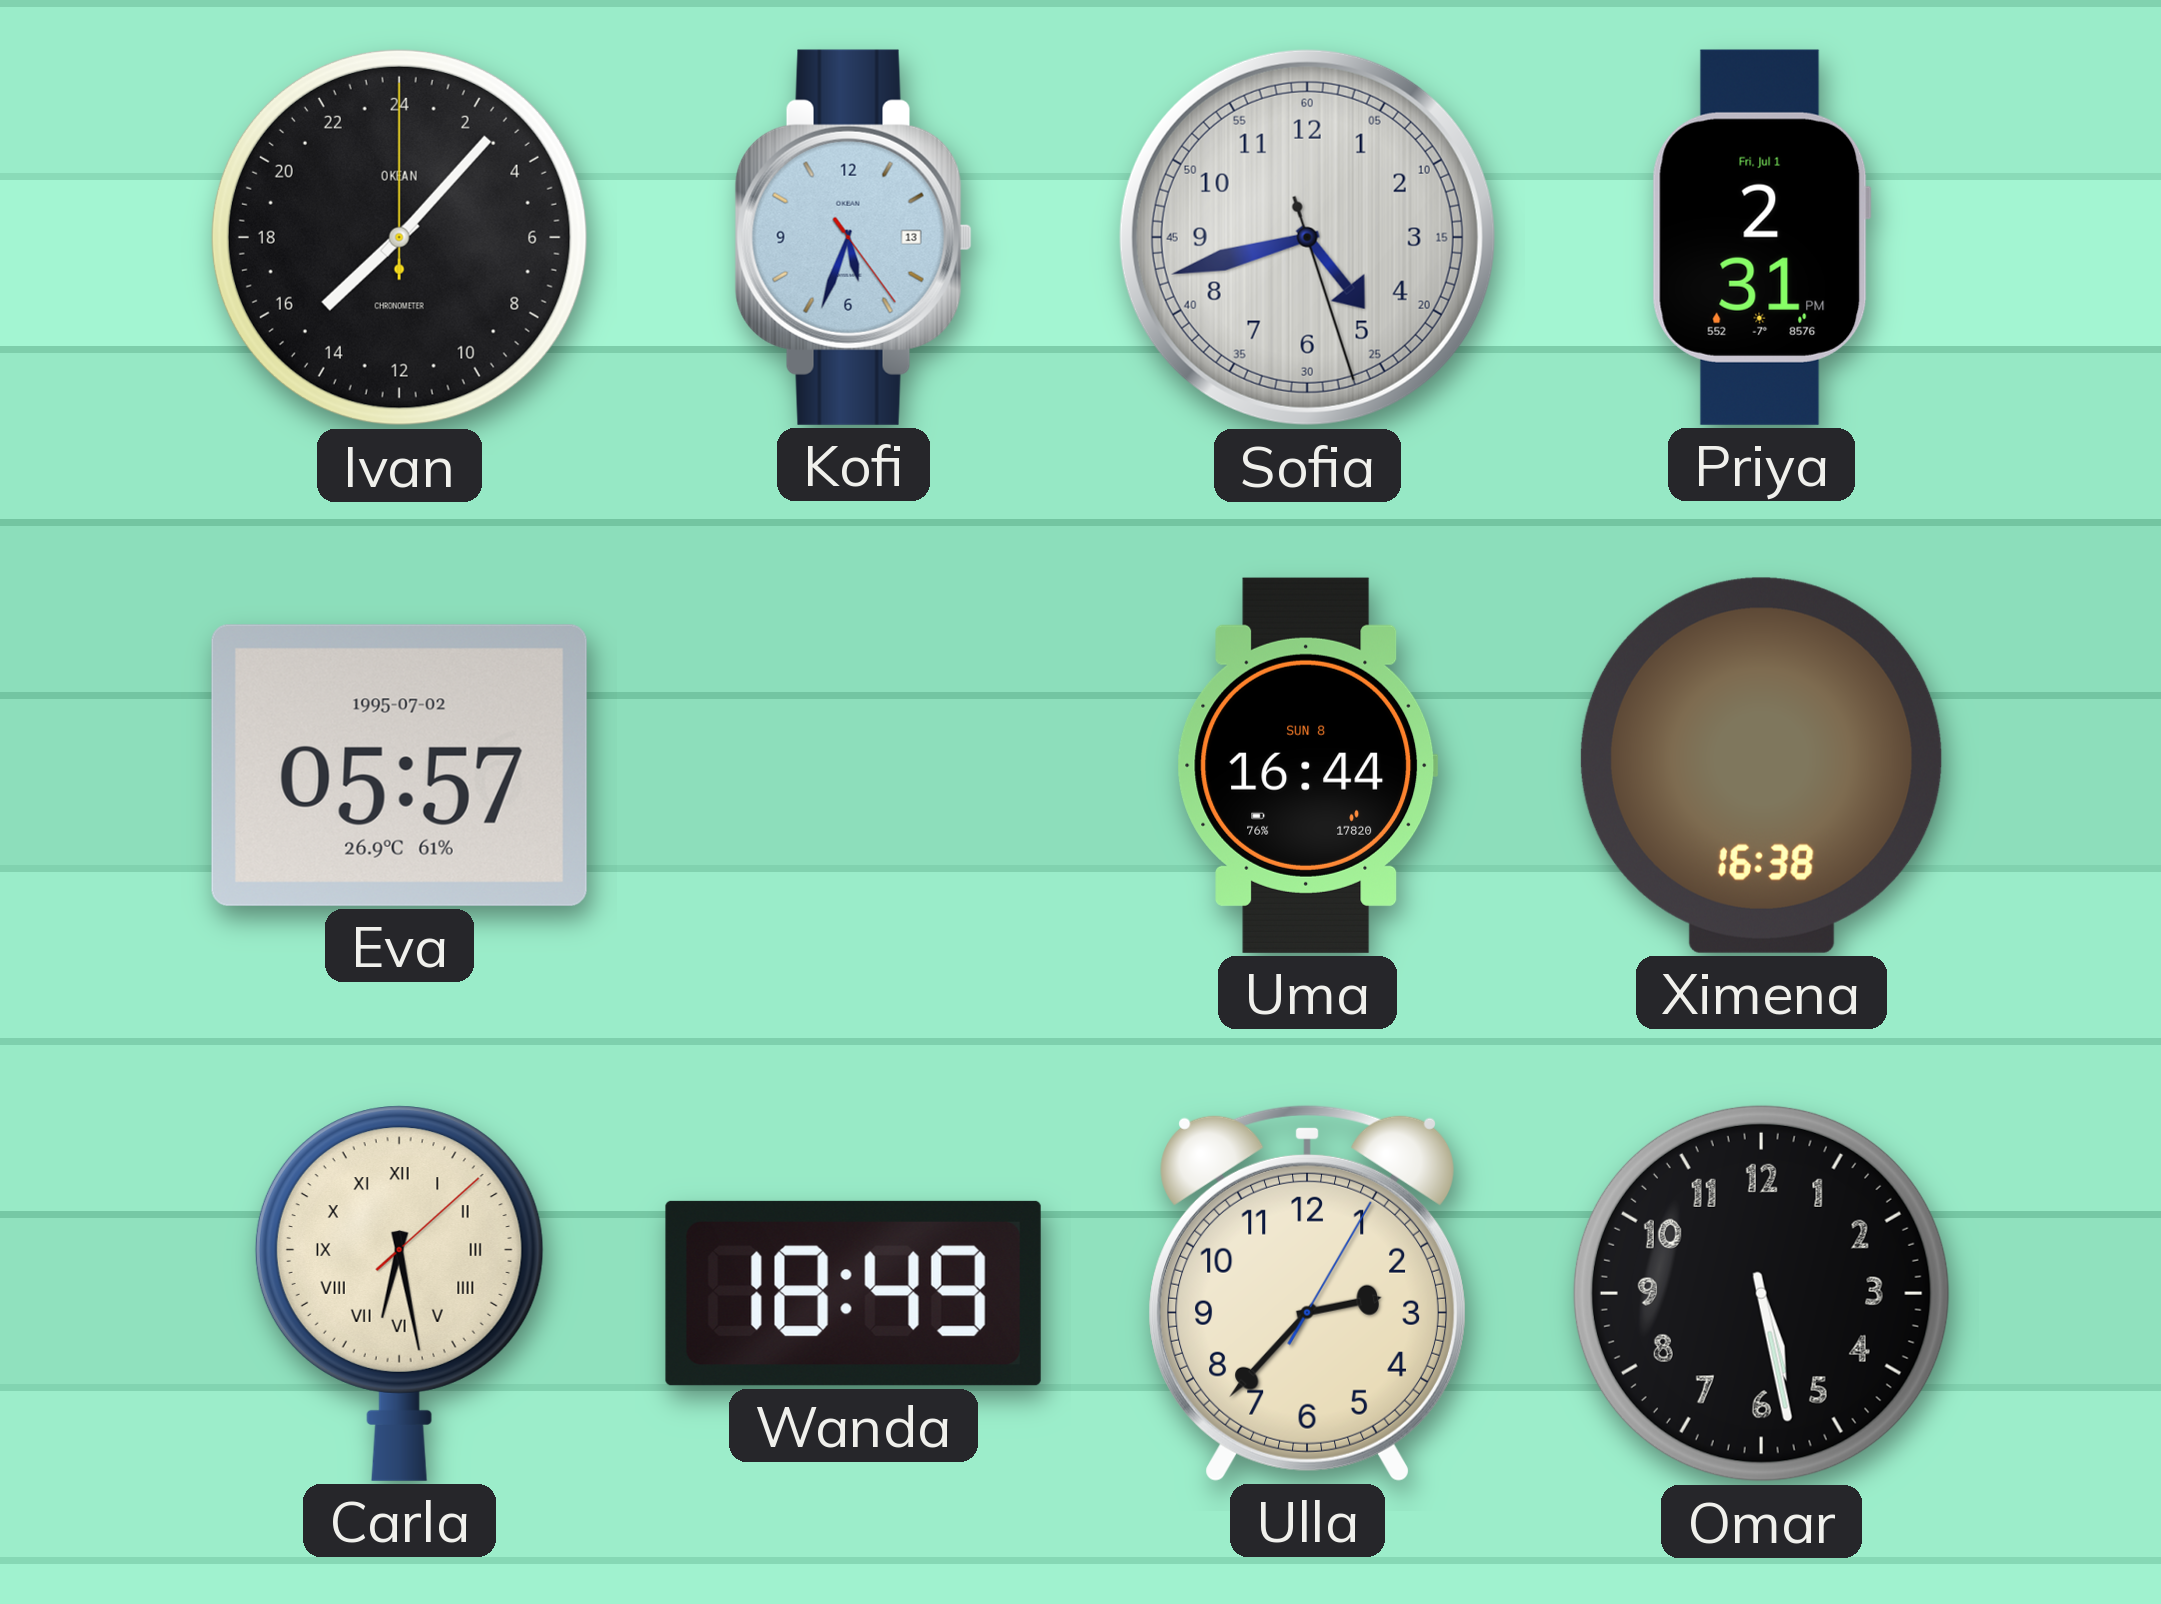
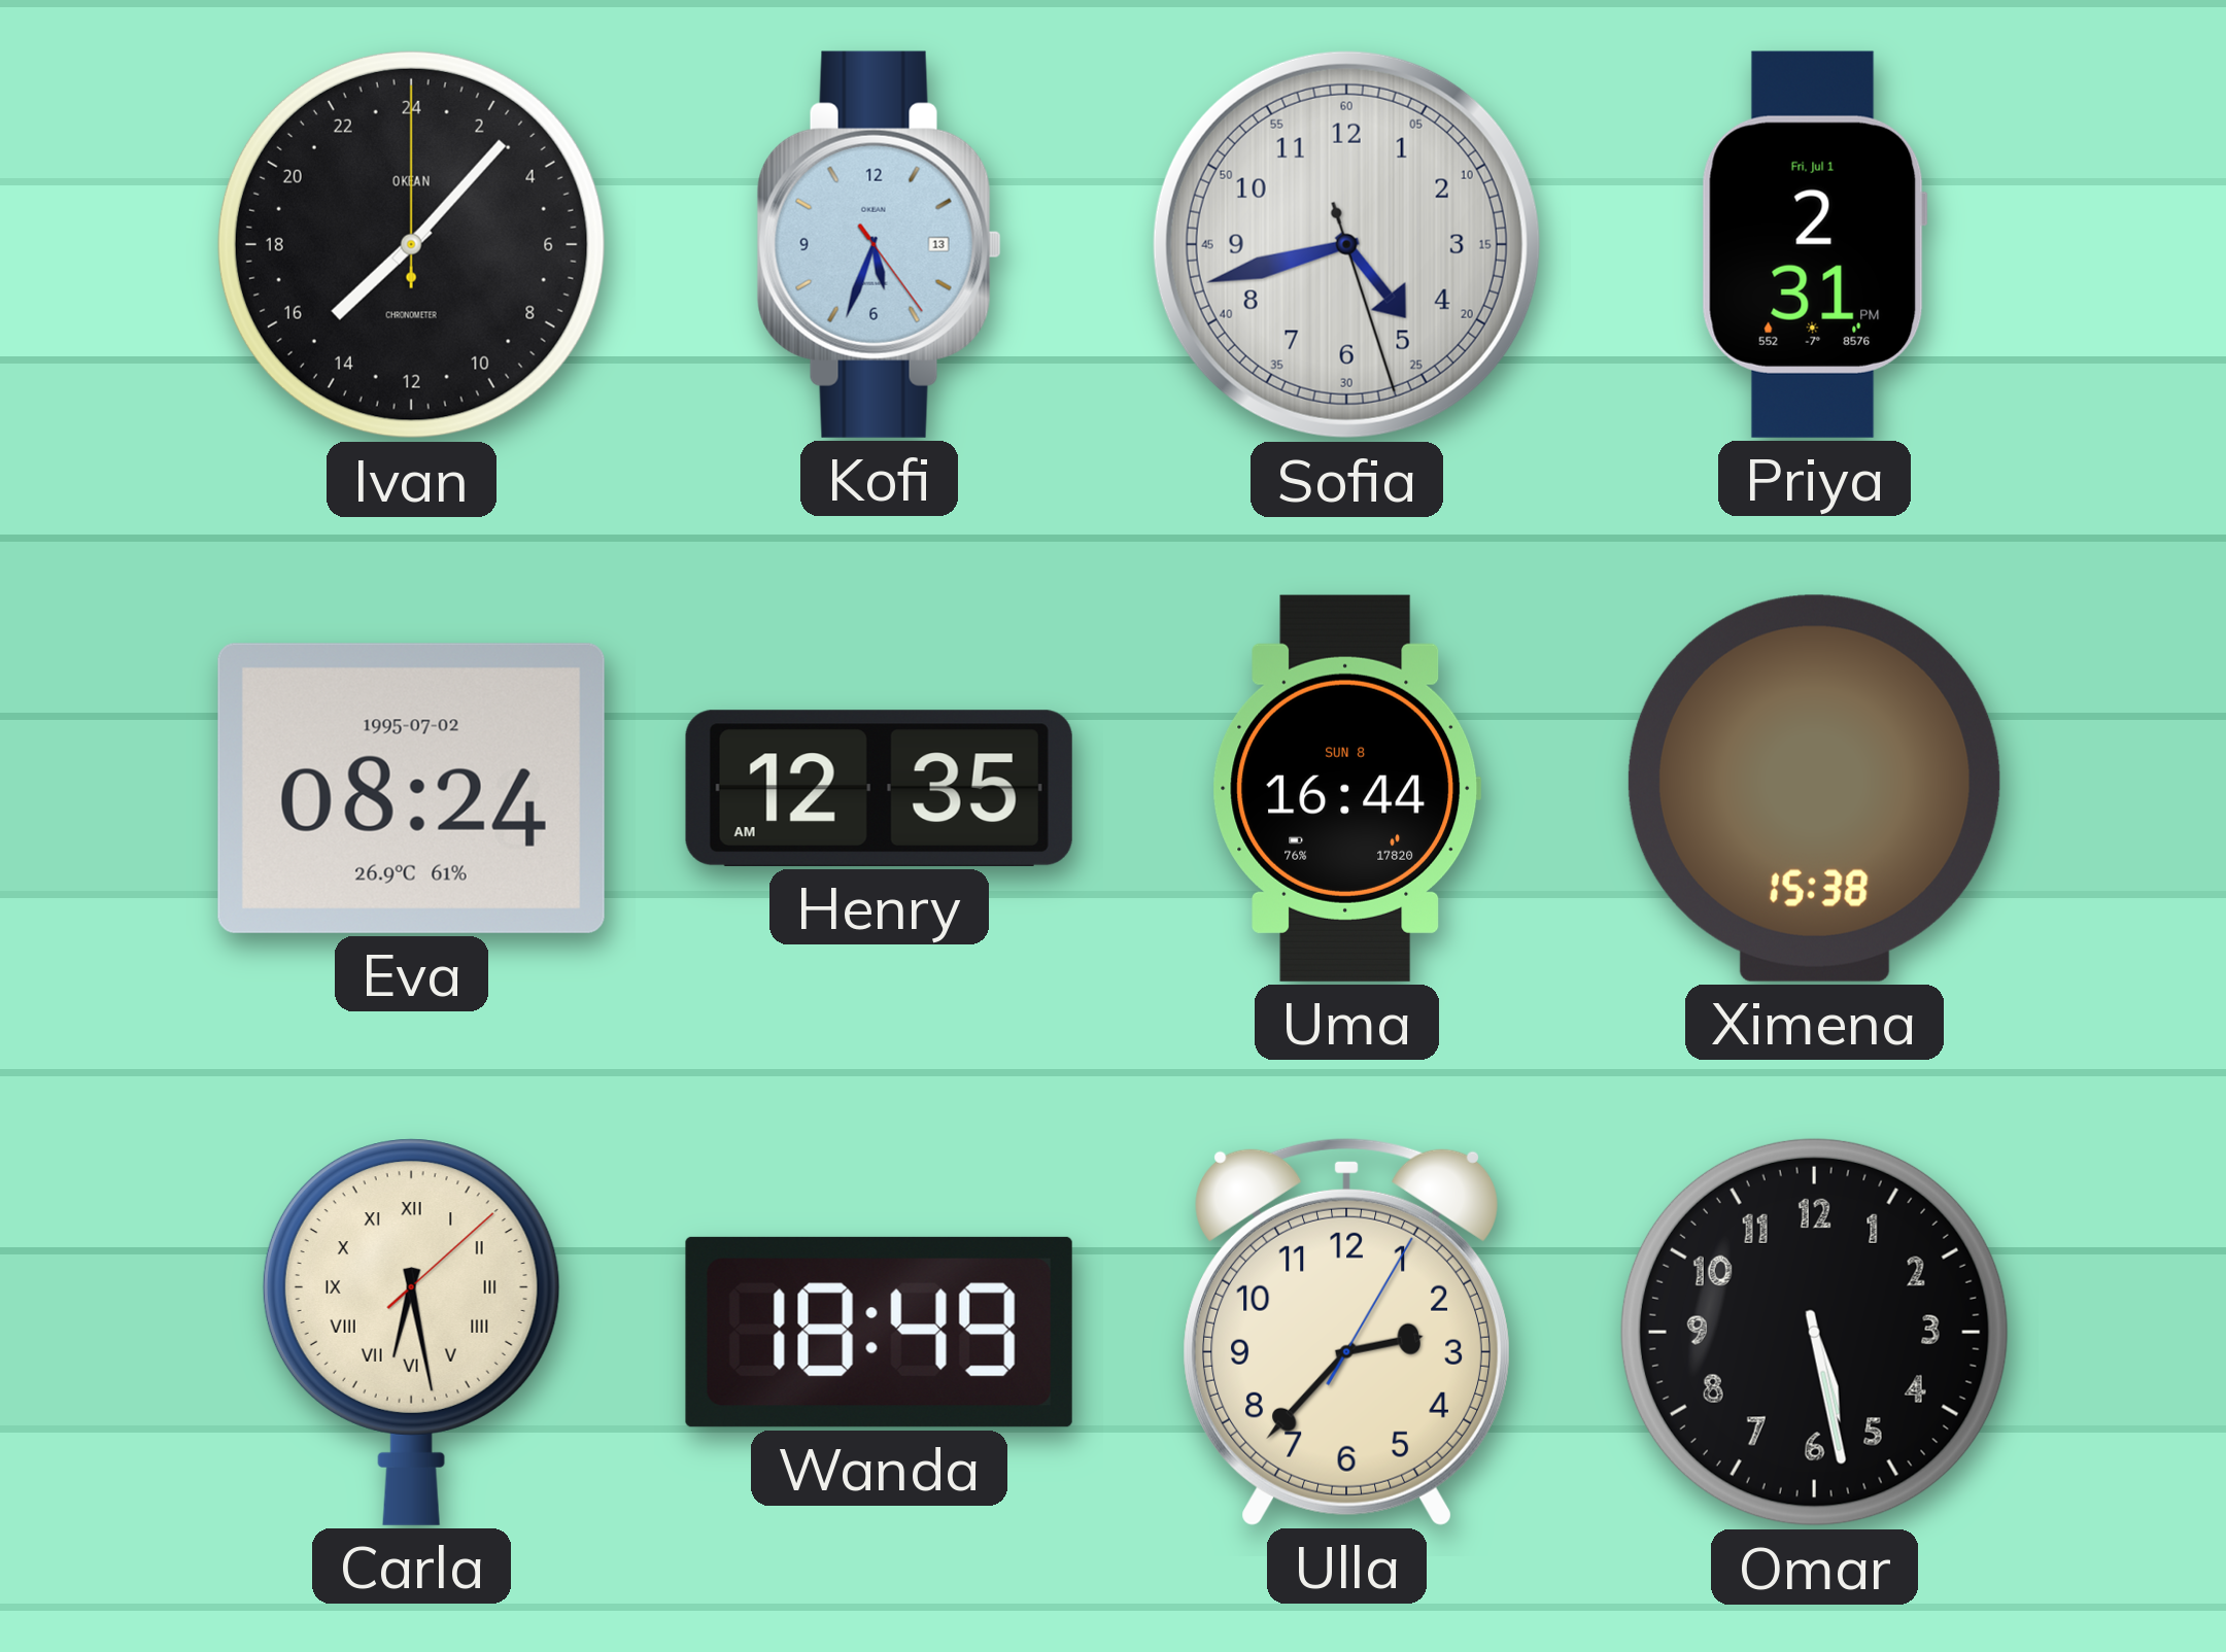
Eva: 05:57 -> 08:24 (411, 788)
Henry: none -> 12:35 (879, 788)
Ximena: 16:38 -> 15:38 (1814, 788)
